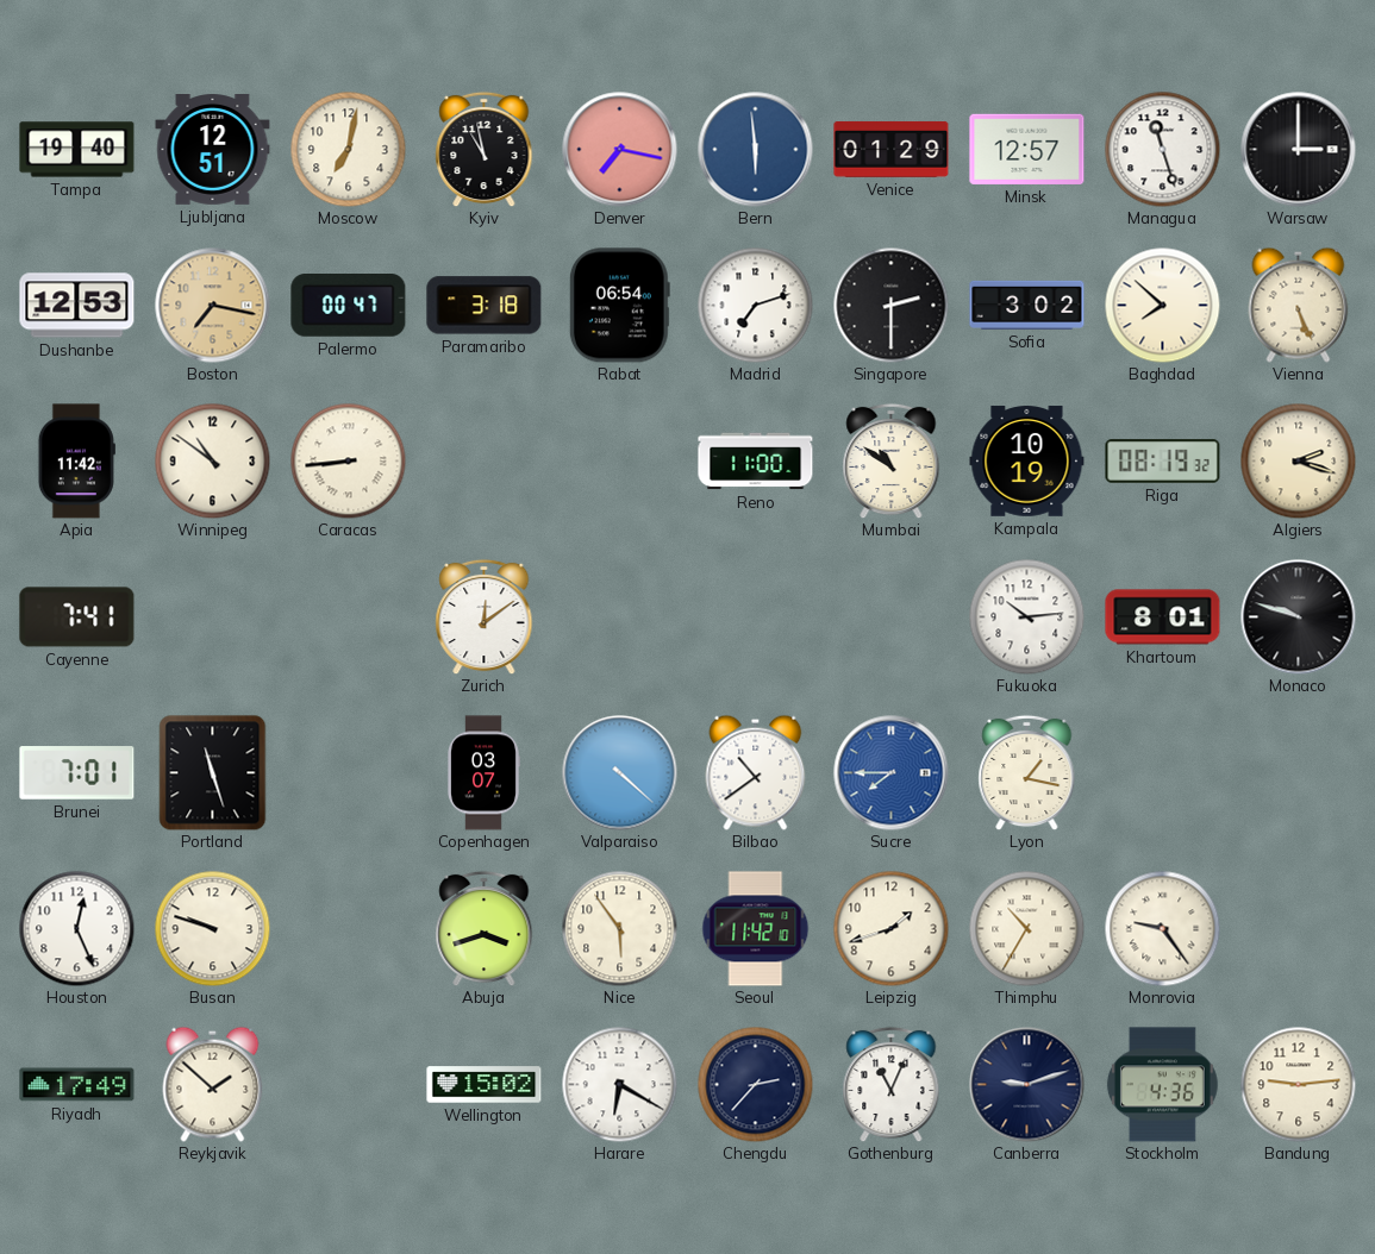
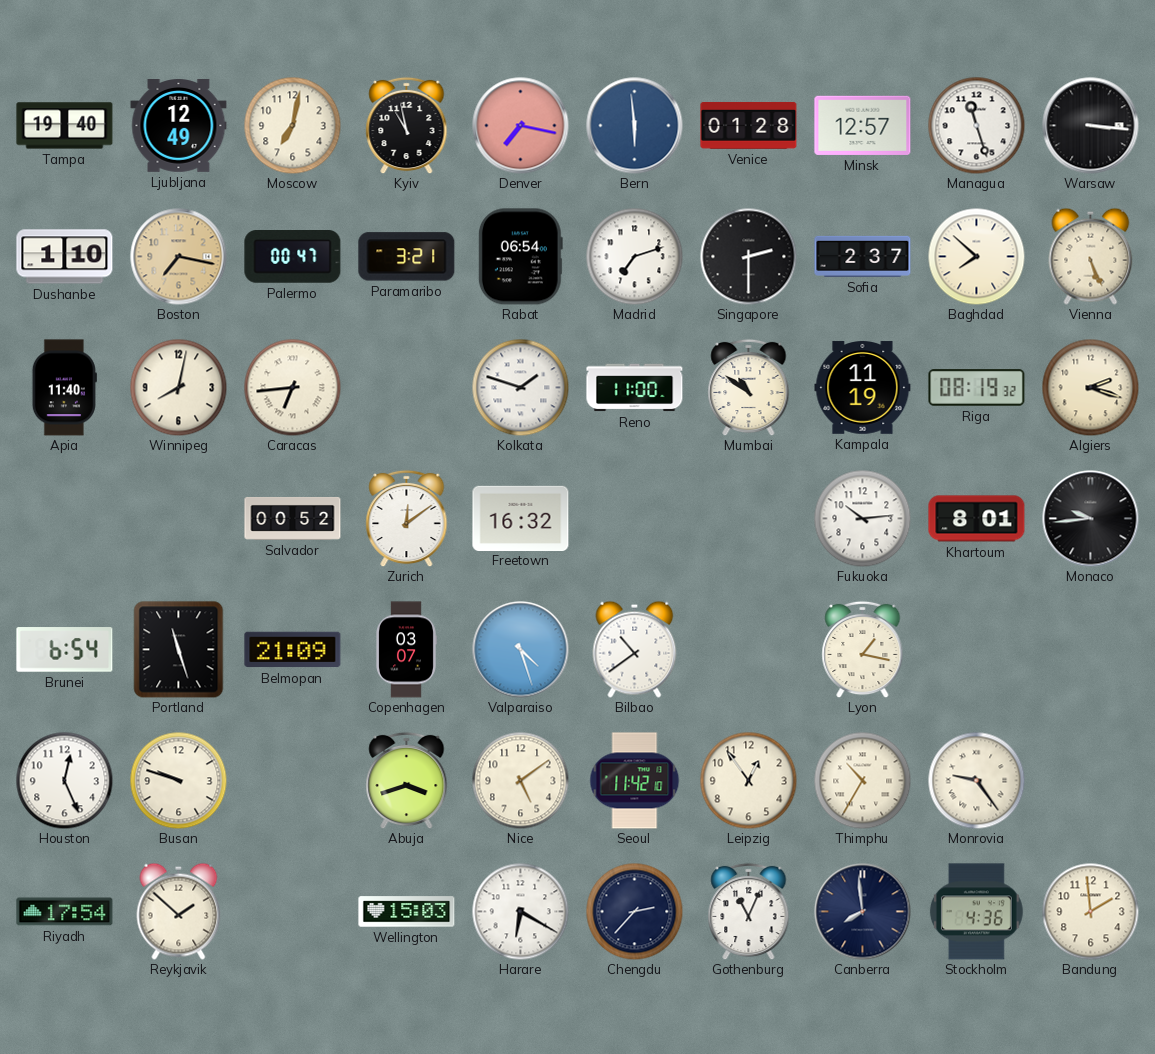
Ljubljana: 12:51 -> 12:49 (179, 126)
Venice: 01:29 -> 01:28 (749, 125)
Warsaw: 3:00 -> 3:16 (1091, 126)
Dushanbe: 12:53 -> 1:10 (65, 257)
Paramaribo: 3:18 -> 3:21 (407, 257)
Sofia: 3:02 -> 2:37 (863, 256)
Apia: 11:42 -> 11:40 (64, 388)
Winnipeg: 10:51 -> 8:02 (178, 387)
Caracas: 8:44 -> 6:44 (292, 387)
Kolkata: none -> 1:48 (520, 387)
Kampala: 10:19 -> 11:19 (863, 388)
Cayenne: 7:41 -> none (77, 617)
Salvador: none -> 00:52 (293, 519)
Freetown: none -> 16:32 (521, 518)
Monaco: 9:48 -> 9:44 (1091, 519)
Brunei: 7:01 -> 6:54 (65, 650)
Belmopan: none -> 21:09 (293, 650)
Valparaiso: 4:22 -> 4:27 (521, 650)
Sucre: 7:45 -> none (892, 773)
Nice: 5:54 -> 5:09 (520, 780)
Leipzig: 1:42 -> 12:54 (748, 780)
Riyadh: 17:49 -> 17:54 (65, 912)
Wellington: 15:02 -> 15:03 (407, 912)
Canberra: 9:12 -> 7:59 (863, 912)
Bandung: 9:14 -> 1:59 (1090, 911)
